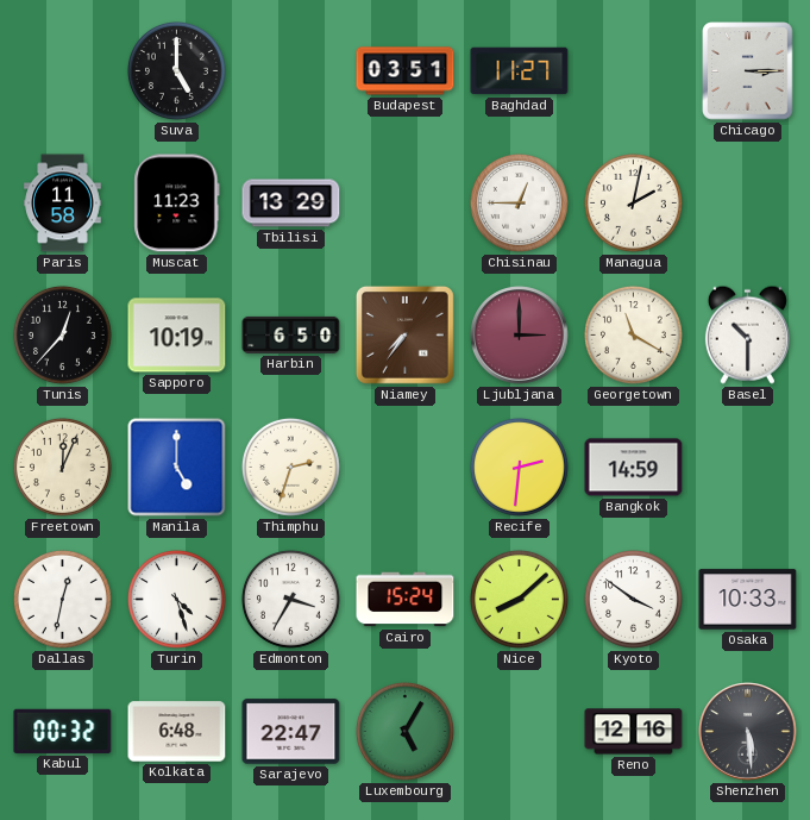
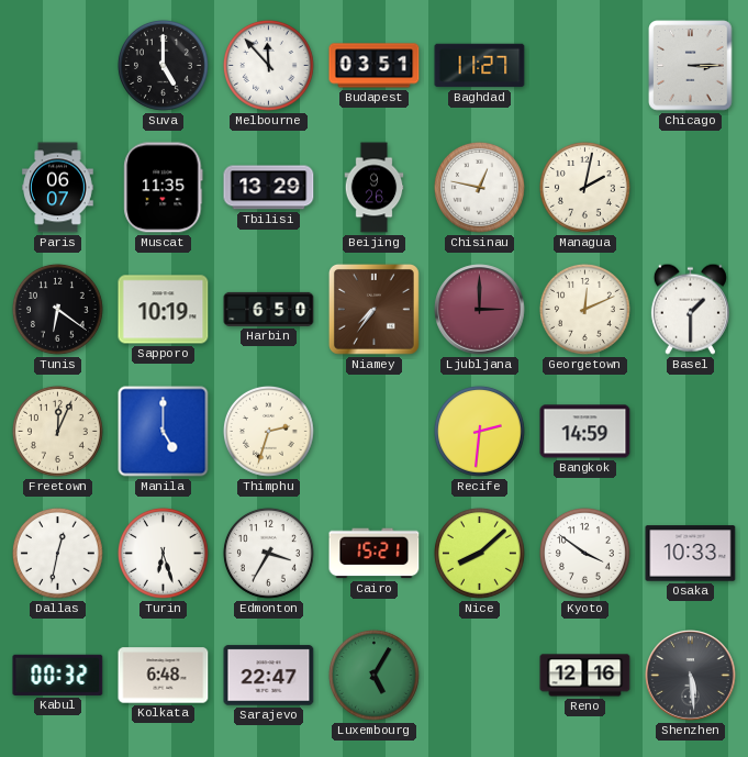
Melbourne: none -> 11:53 (268, 65)
Paris: 11:58 -> 06:07 (58, 188)
Muscat: 11:23 -> 11:35 (164, 188)
Beijing: none -> 9:26 (375, 188)
Chisinau: 12:45 -> 12:47 (479, 187)
Tunis: 12:37 -> 6:21 (57, 309)
Georgetown: 11:20 -> 12:11 (584, 309)
Basel: 10:30 -> 1:30 (690, 309)
Turin: 4:27 -> 6:27 (163, 553)
Cairo: 15:24 -> 15:21 (375, 554)
